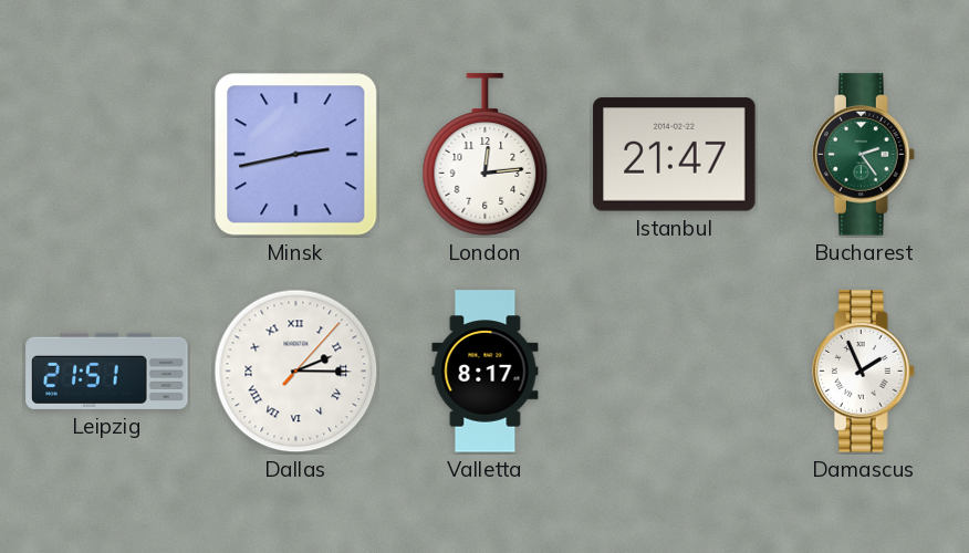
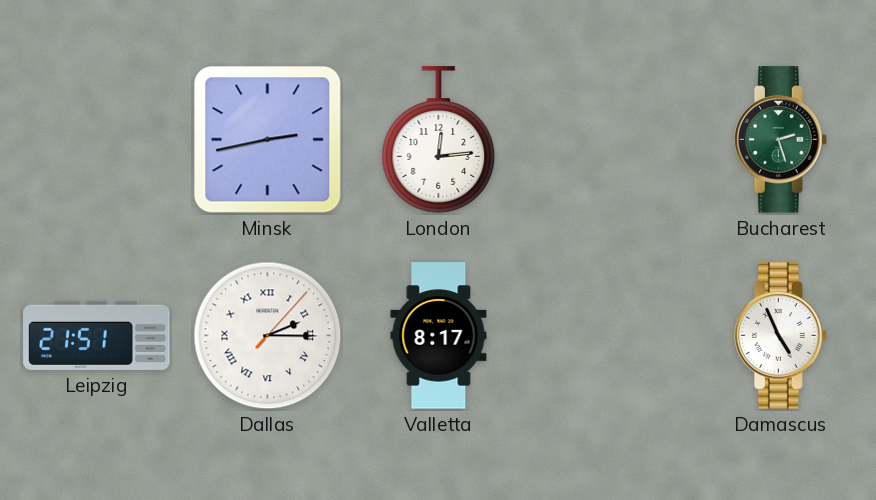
Istanbul: 21:47 -> none (675, 155)
Bucharest: 2:24 -> 2:27 (781, 140)
Damascus: 1:56 -> 4:56 (781, 336)
